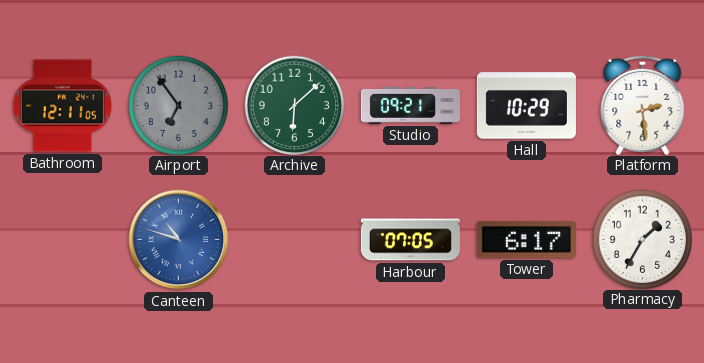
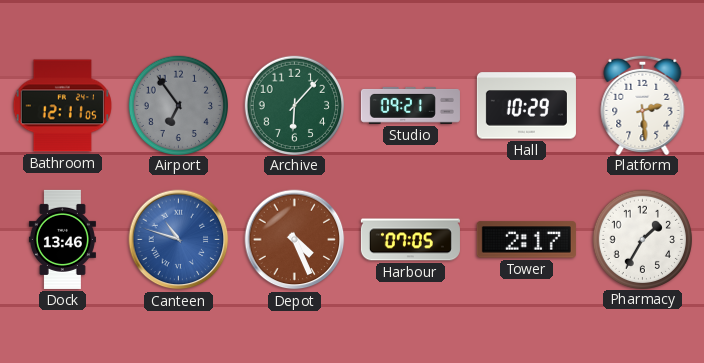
Archive: 6:08 -> 6:07 (294, 105)
Dock: none -> 13:46 (62, 239)
Depot: none -> 4:26 (295, 240)
Tower: 6:17 -> 2:17 (526, 240)
